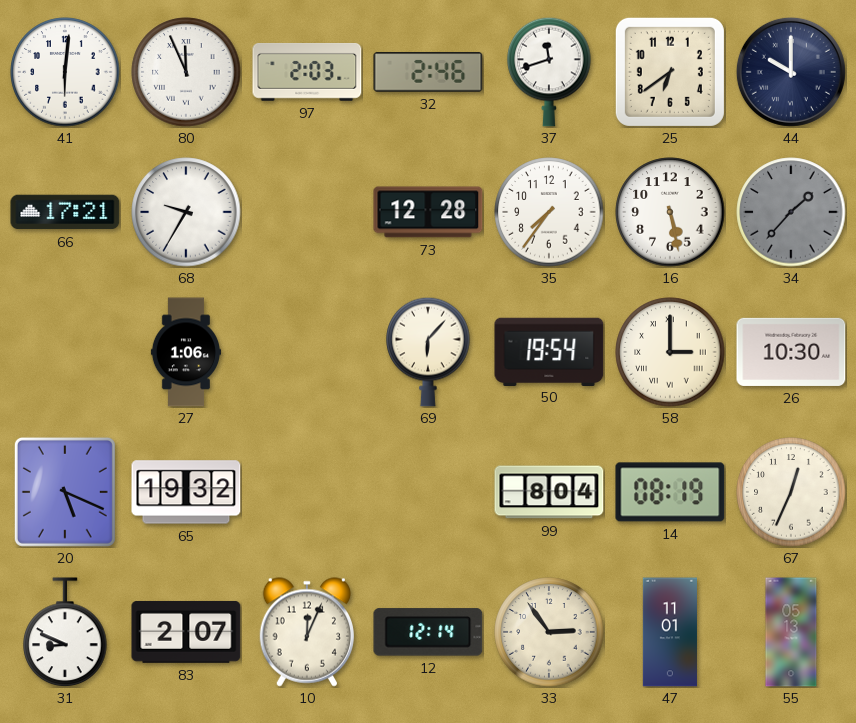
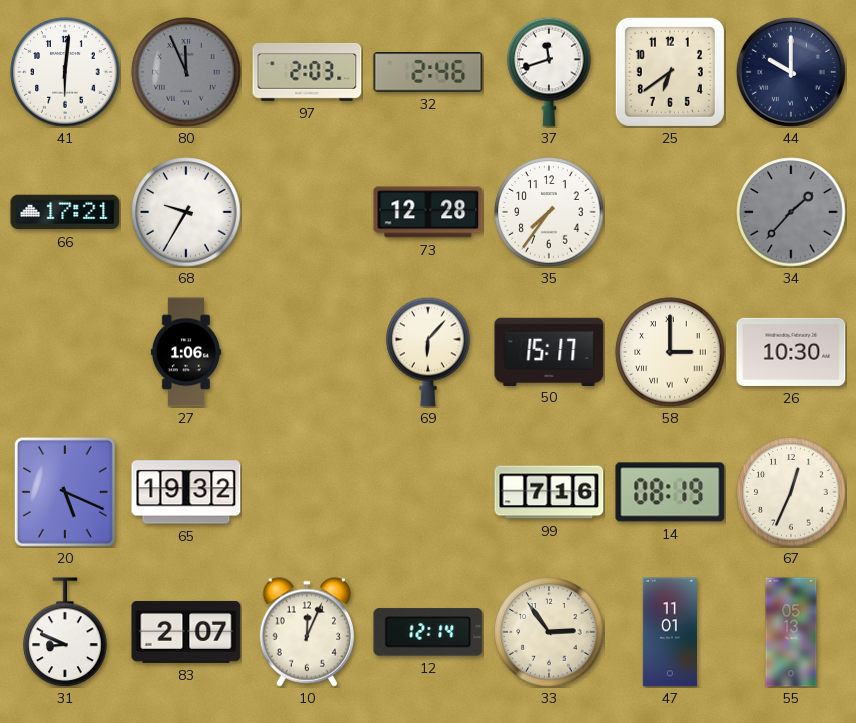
80 dial: white -> grey (186, 72)
16: 5:28 -> none (670, 212)
50: 19:54 -> 15:17 (549, 351)
99: 8:04 -> 7:16 (549, 492)
